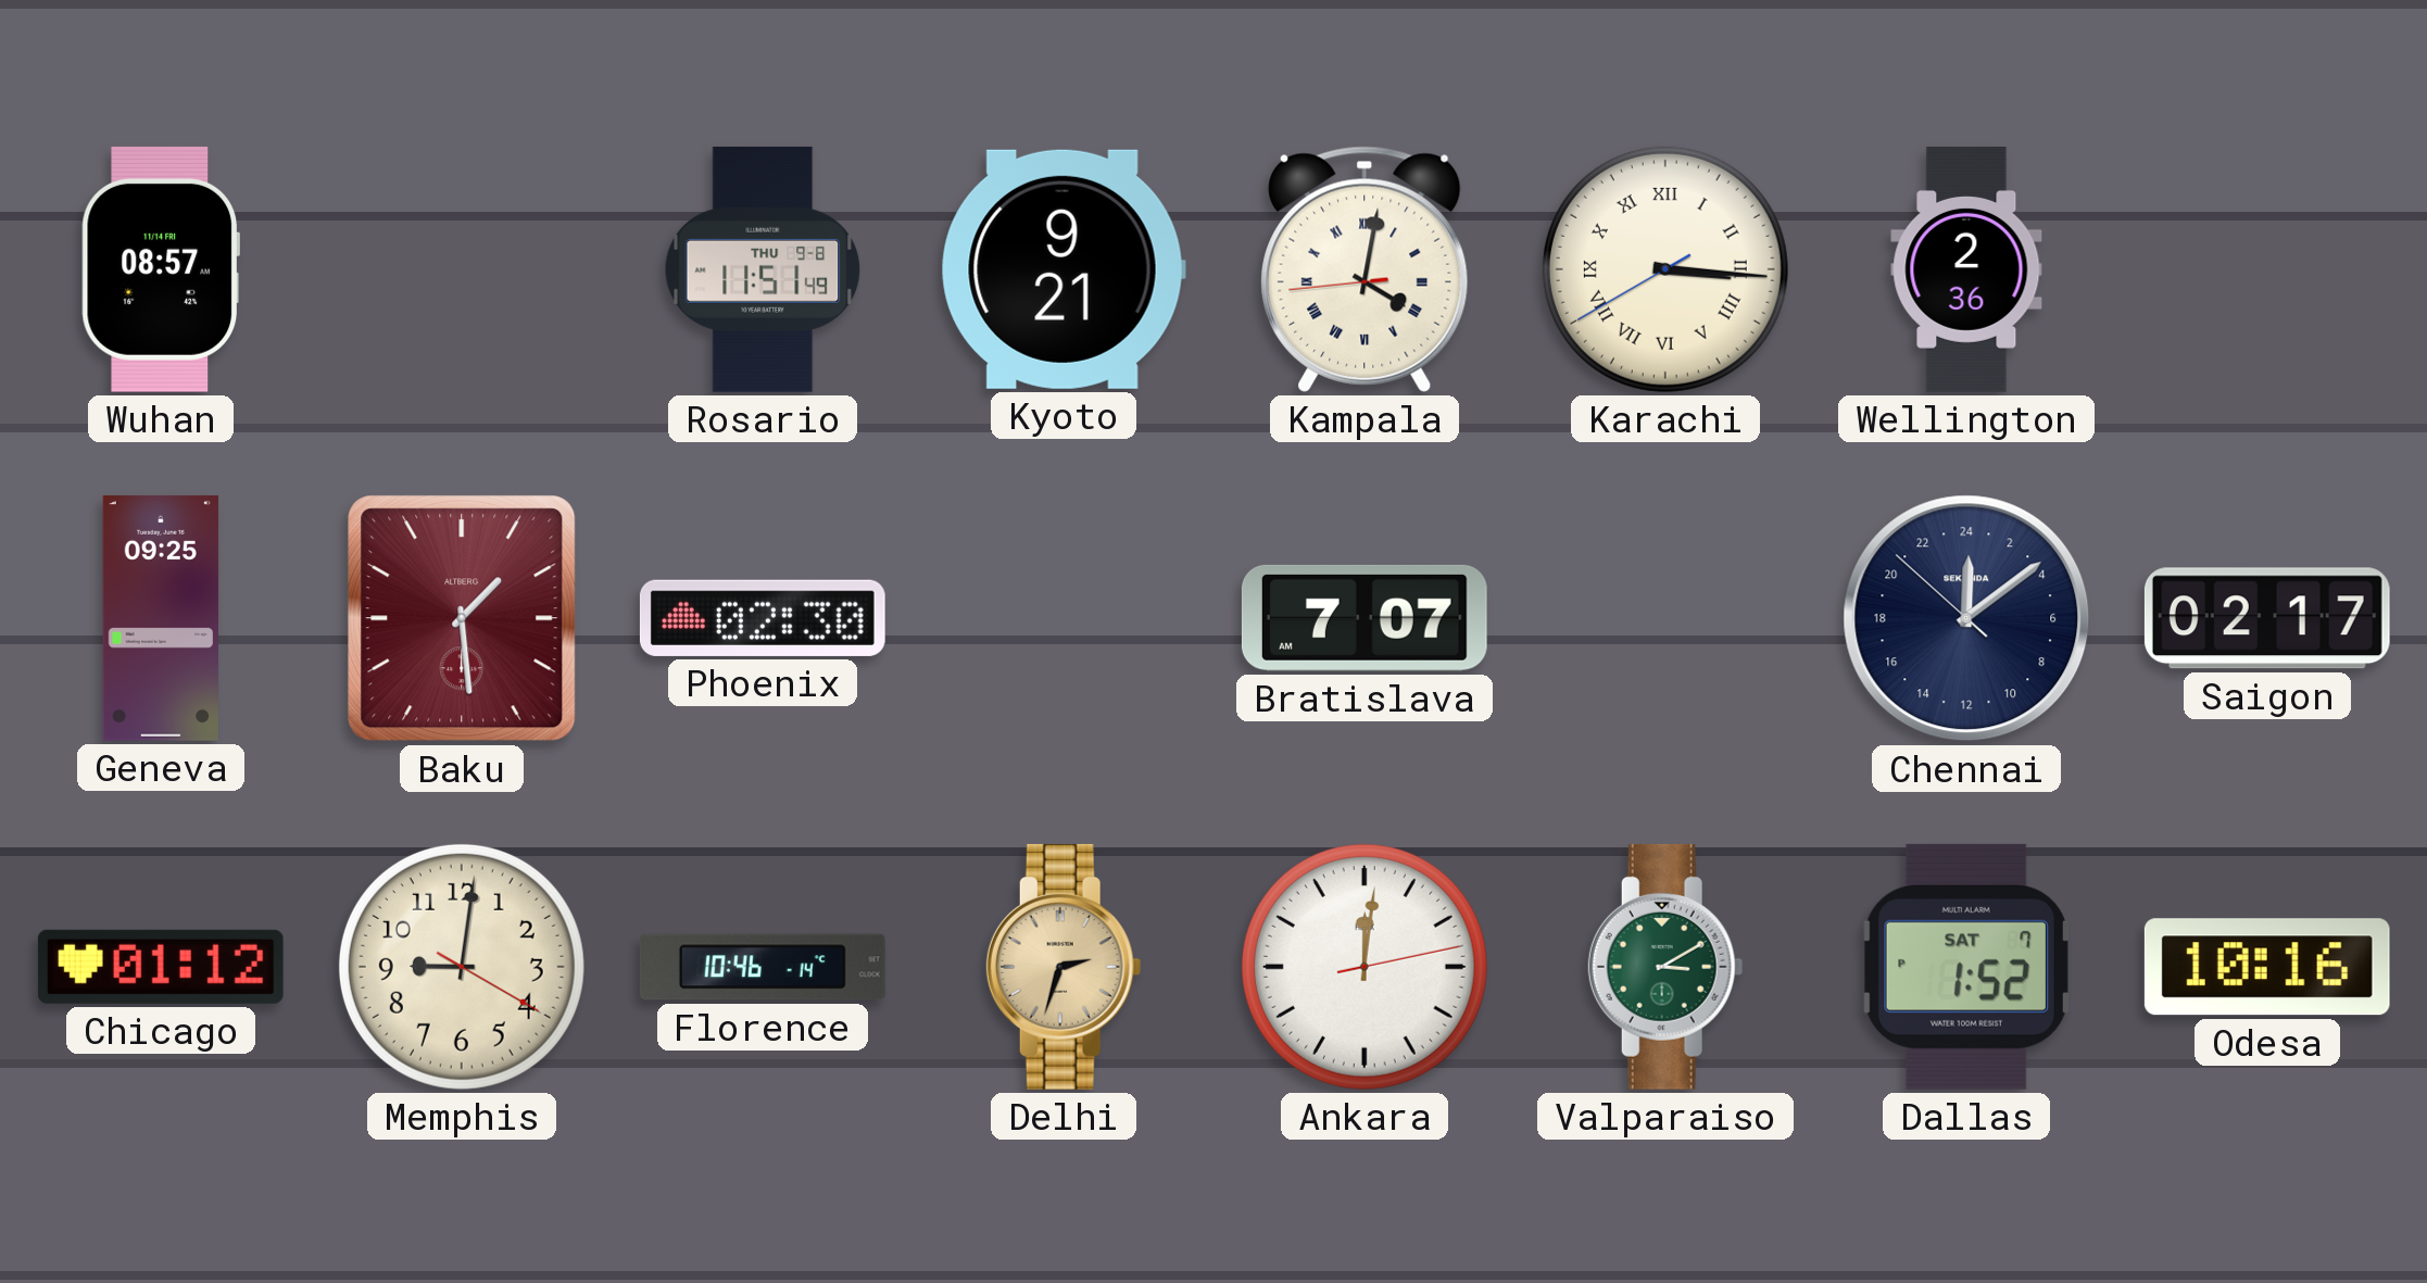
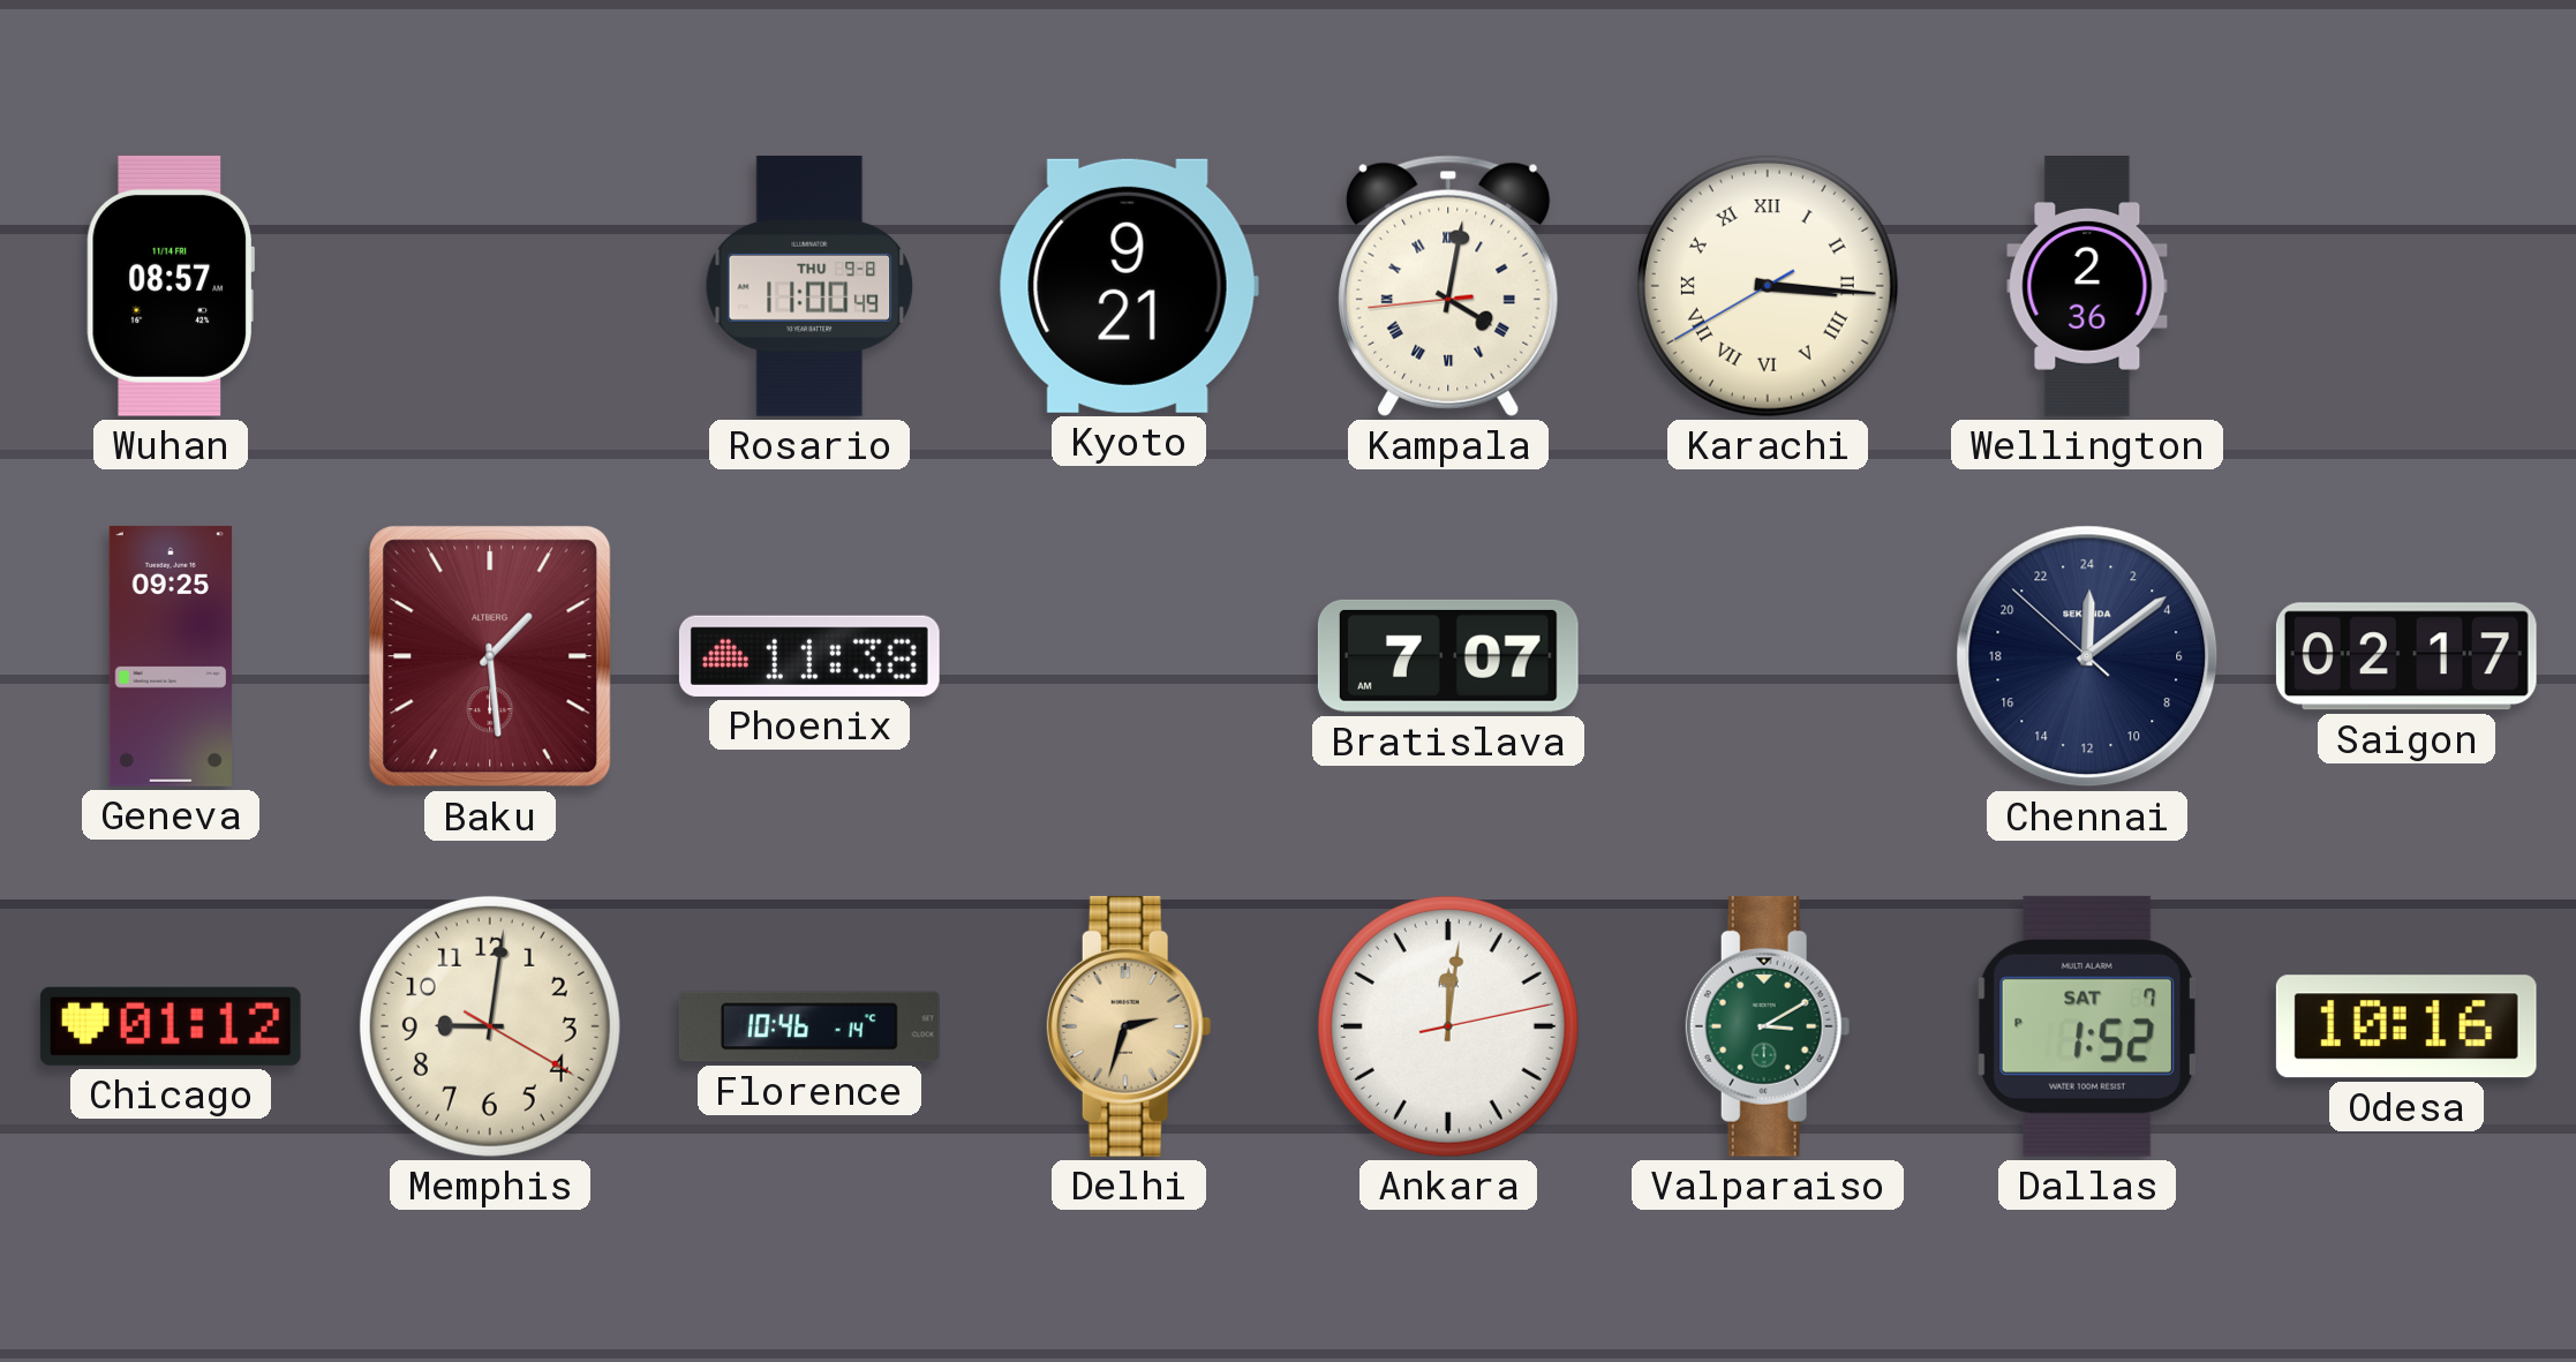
Rosario: 11:51 -> 11:00 (809, 286)
Phoenix: 02:30 -> 11:38 (809, 656)
